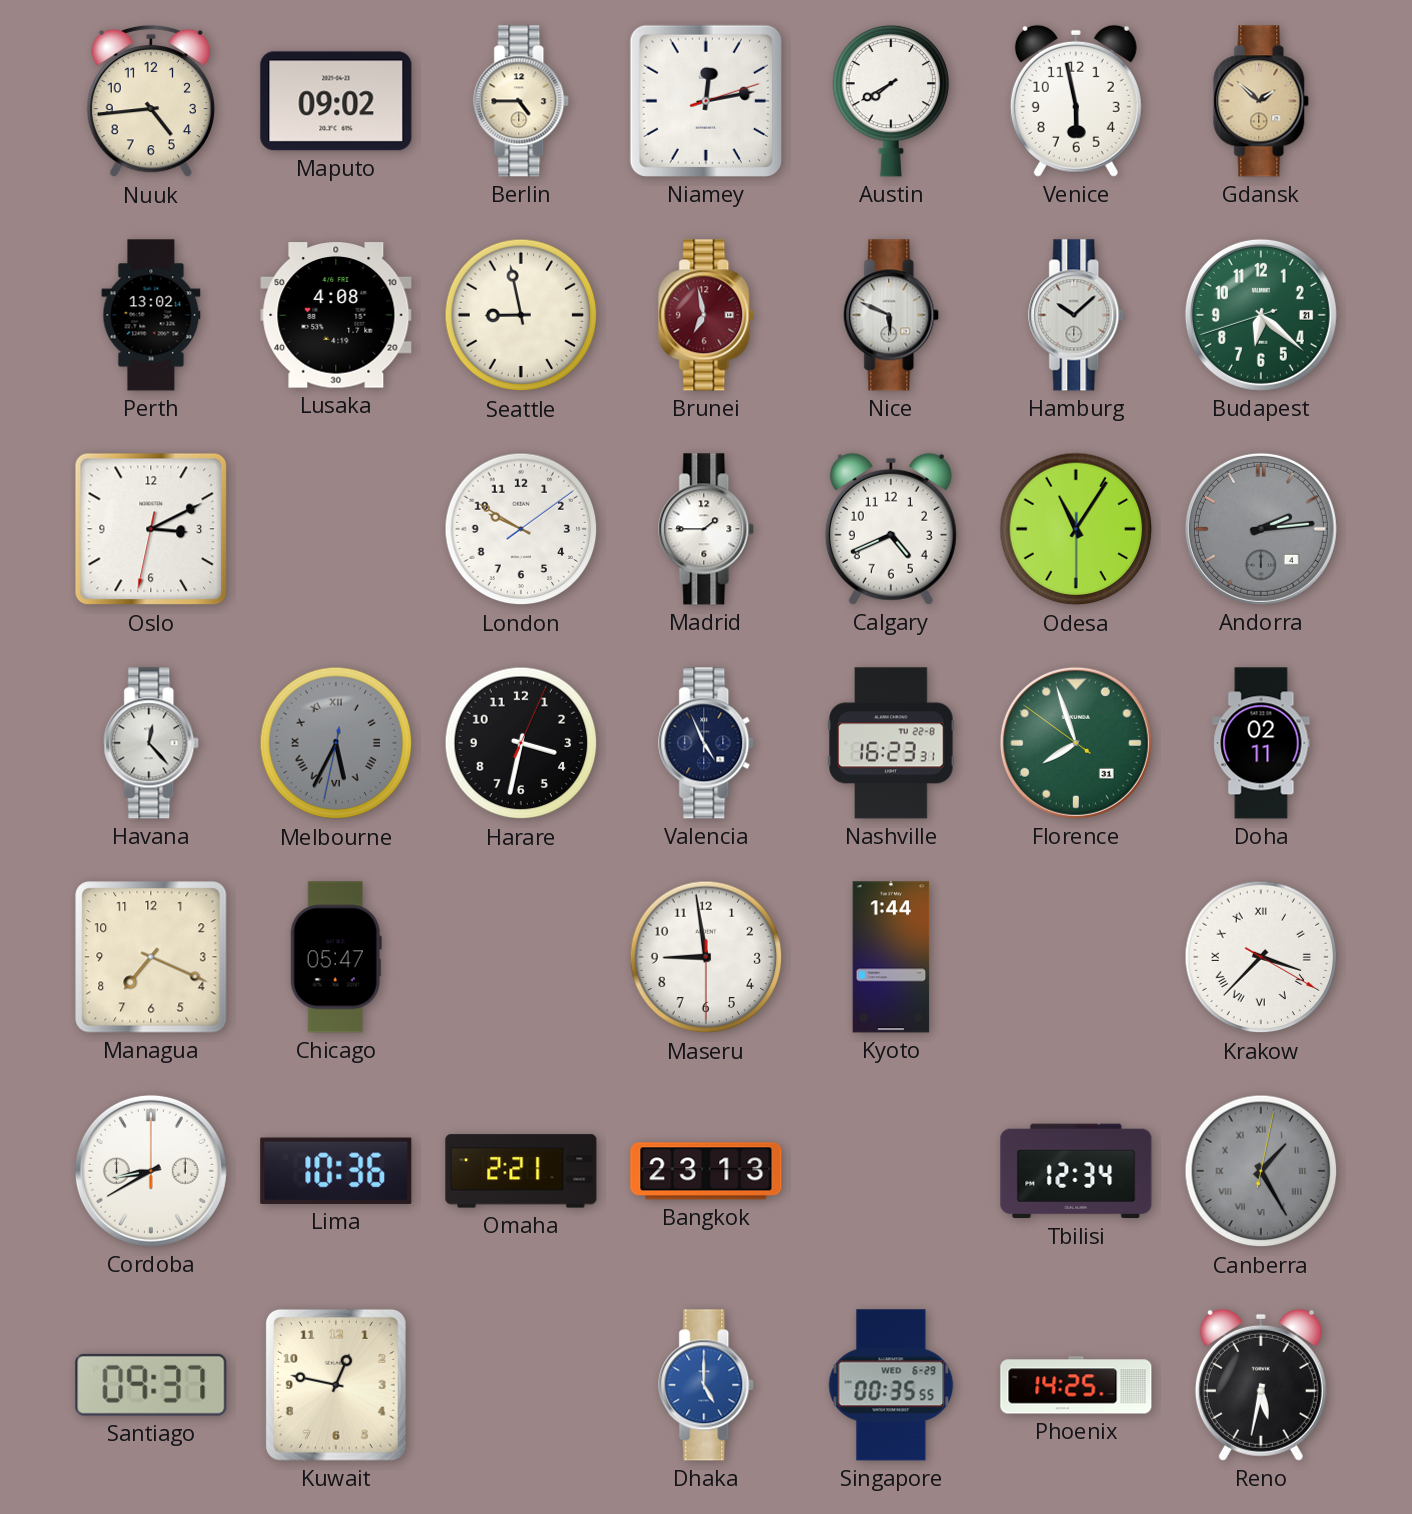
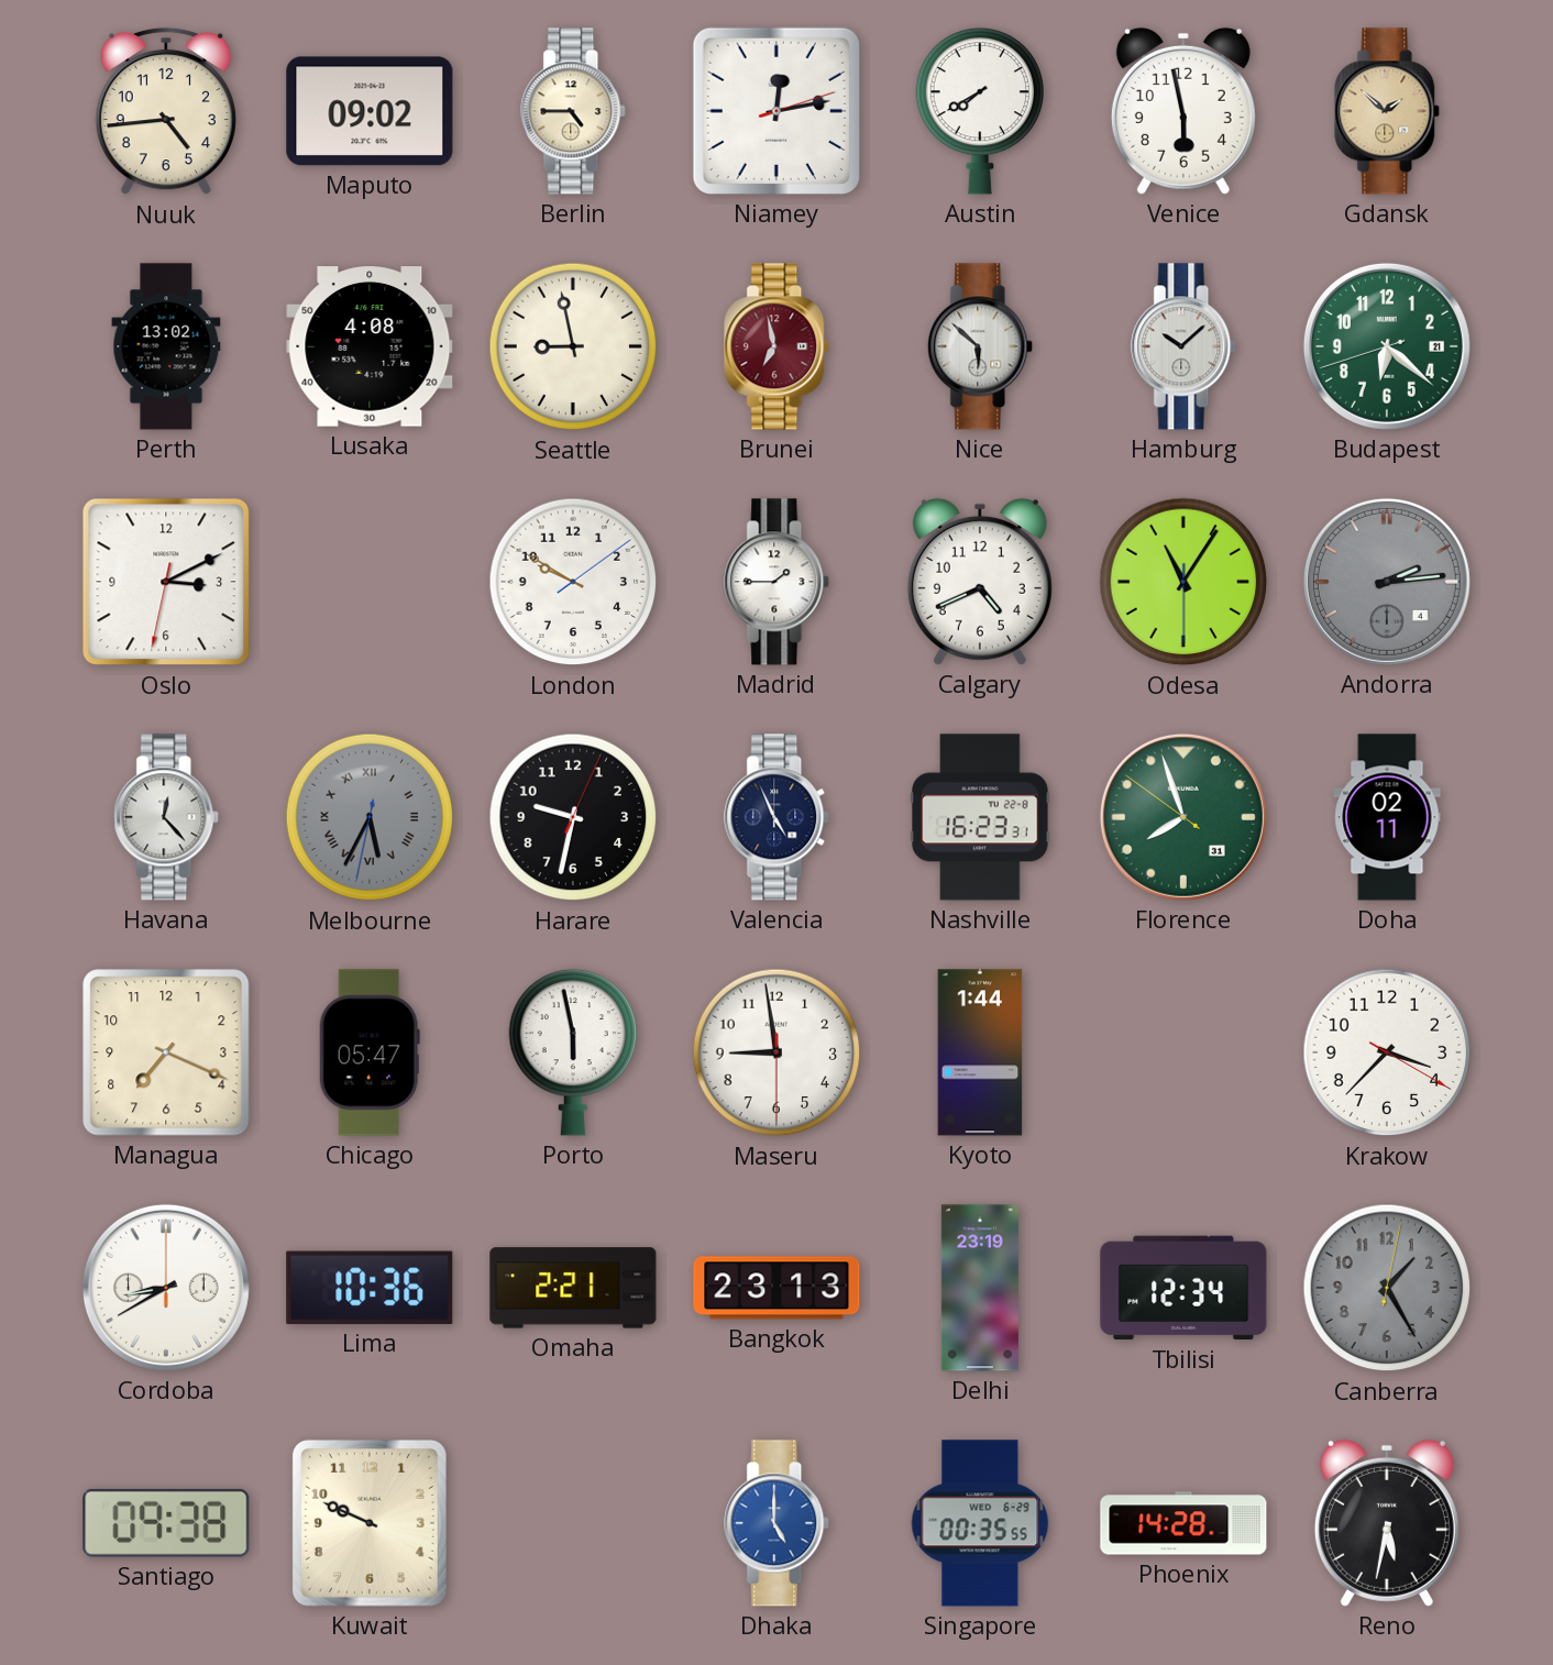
Nice: 5:49 -> 5:52 (981, 346)
Harare: 3:32 -> 9:32 (573, 817)
Porto: none -> 5:58 (573, 1052)
Krakow numerals: Roman -> Arabic (1387, 1052)
Delhi: none -> 23:19 (980, 1288)
Canberra numerals: Roman -> Arabic (1387, 1288)
Santiago: 09:37 -> 09:38 (166, 1523)
Kuwait: 12:47 -> 9:49 (370, 1523)
Phoenix: 14:25 -> 14:28 (1183, 1523)
